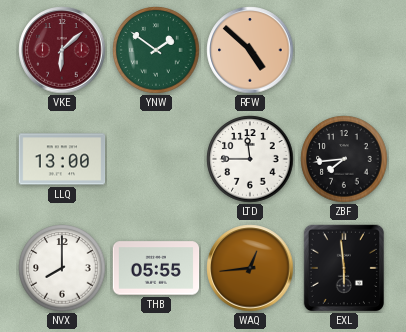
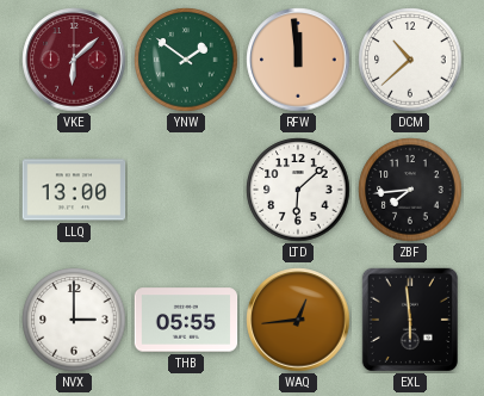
RFW: 4:52 -> 11:59 (298, 60)
DCM: none -> 10:38 (410, 60)
LTD: 11:45 -> 6:08 (298, 190)
NVX: 8:00 -> 3:00 (74, 320)
